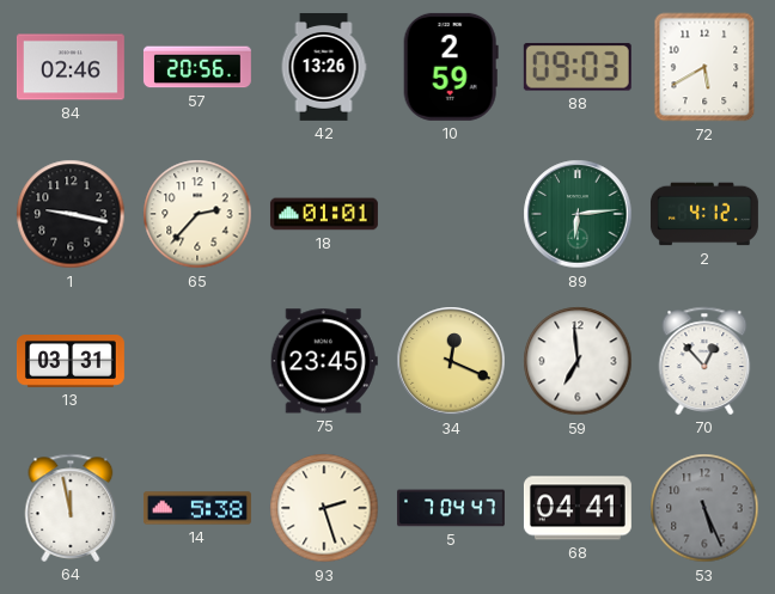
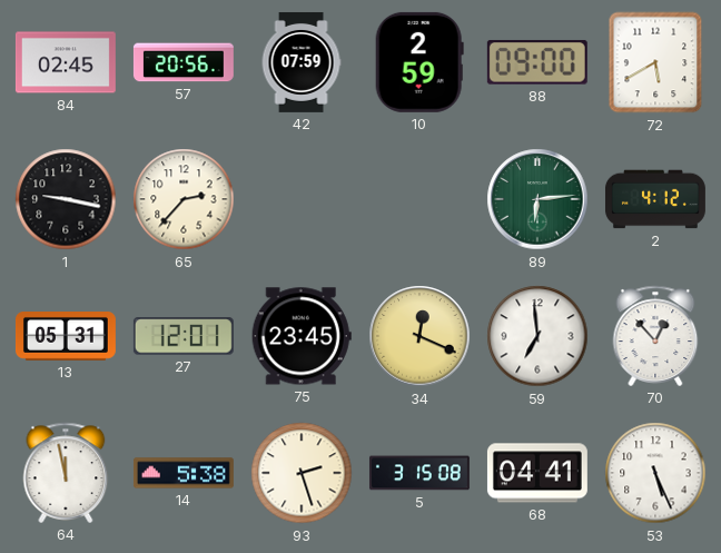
84: 02:46 -> 02:45 (66, 62)
42: 13:26 -> 07:59 (302, 62)
88: 09:03 -> 09:00 (537, 62)
18: 01:01 -> none (324, 214)
13: 03:31 -> 05:31 (66, 337)
27: none -> 12:01 (184, 336)
5: 7:04 -> 3:15 (419, 473)
53 dial: grey -> white (655, 473)
